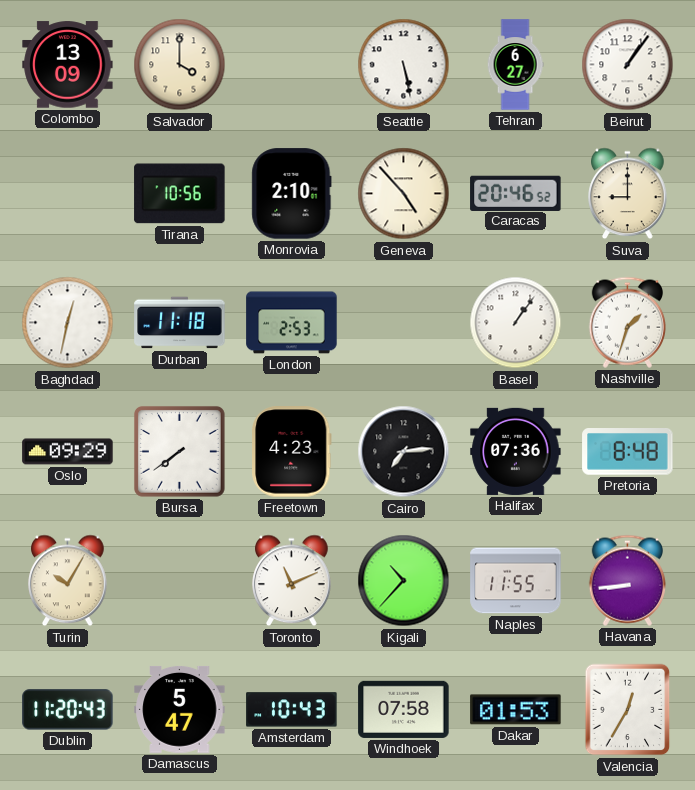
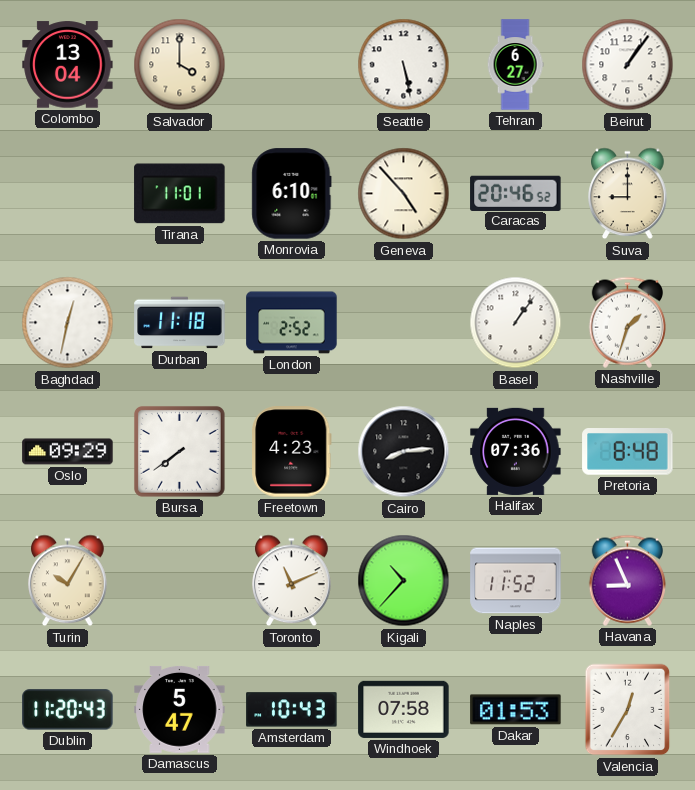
Colombo: 13:09 -> 13:04 (68, 65)
Tirana: 10:56 -> 11:01 (180, 194)
Monrovia: 2:10 -> 6:10 (292, 194)
London: 2:53 -> 2:52 (292, 323)
Cairo: 7:14 -> 8:14 (404, 452)
Naples: 11:55 -> 11:52 (516, 581)
Havana: 8:44 -> 8:56 (627, 580)
